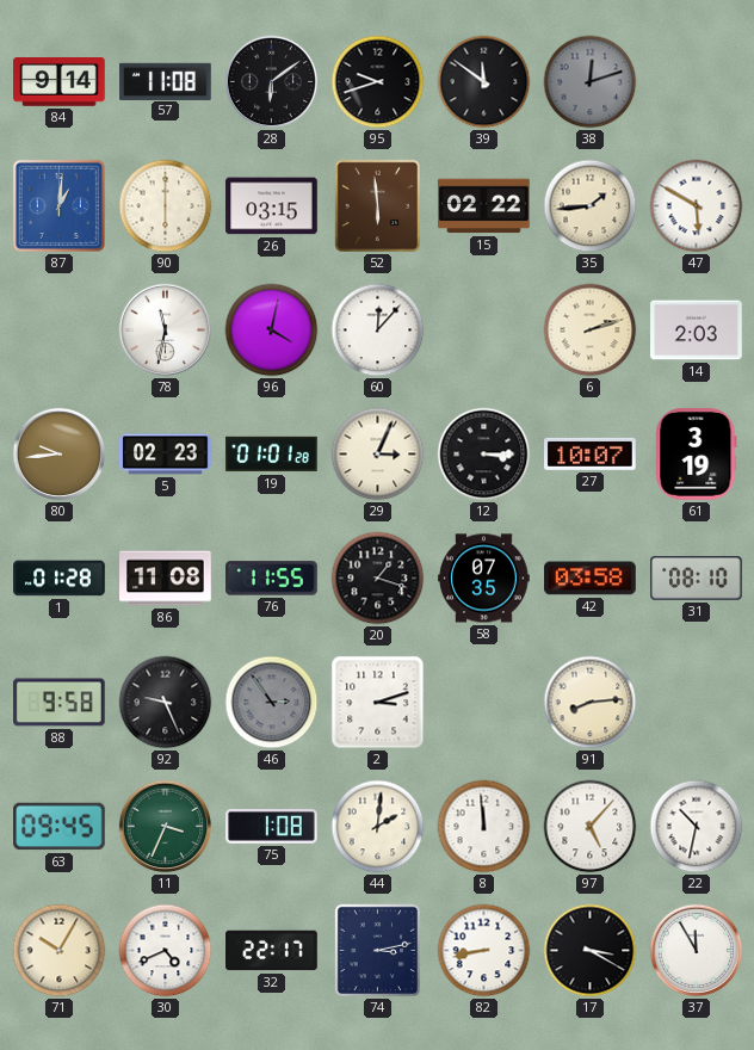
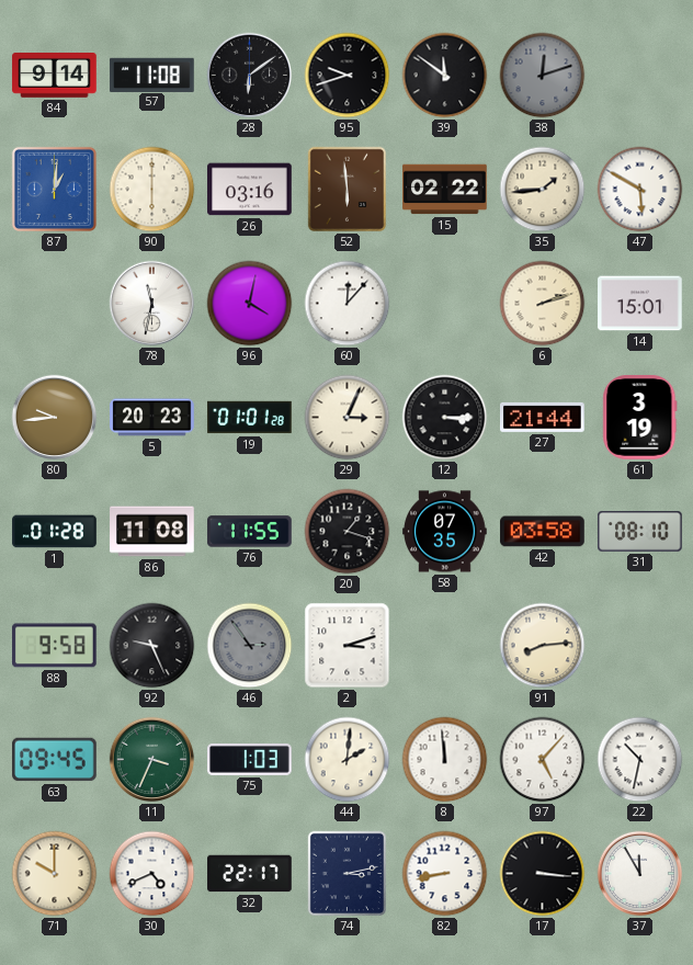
26: 03:15 -> 03:16 (250, 190)
14: 2:03 -> 15:01 (640, 304)
5: 02:23 -> 20:23 (152, 418)
27: 10:07 -> 21:44 (543, 417)
75: 1:08 -> 1:03 (250, 760)
71: 10:05 -> 10:00 (55, 874)
17: 3:20 -> 3:16 (543, 874)
